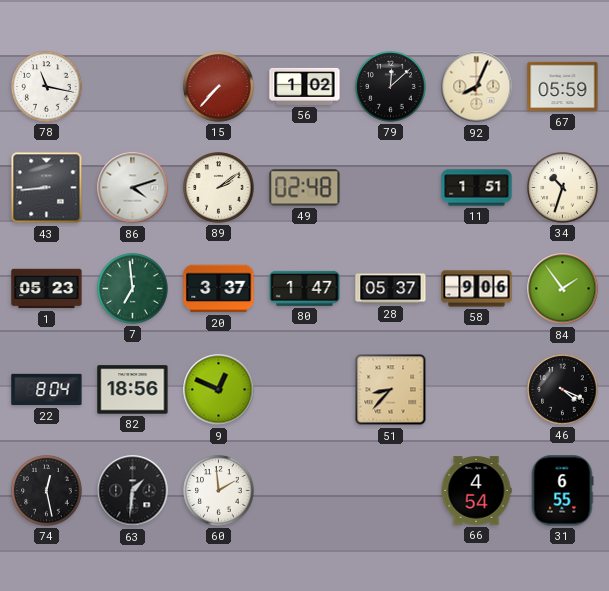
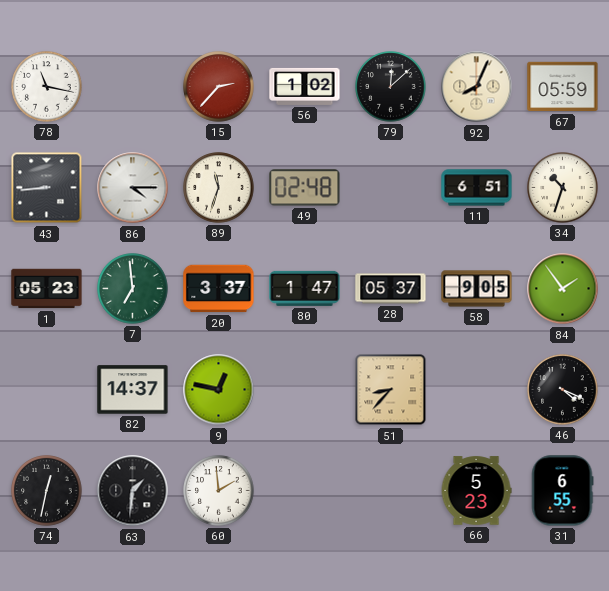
15: 7:37 -> 2:37 (219, 87)
86: 4:12 -> 4:15 (133, 188)
89: 2:09 -> 11:33 (219, 188)
11: 1:51 -> 6:51 (477, 188)
58: 9:06 -> 9:05 (477, 289)
22: 8:04 -> none (47, 390)
82: 18:56 -> 14:37 (133, 390)
9: 12:49 -> 12:47 (219, 390)
74: 12:28 -> 12:32 (47, 491)
66: 4:54 -> 5:23 (476, 491)
